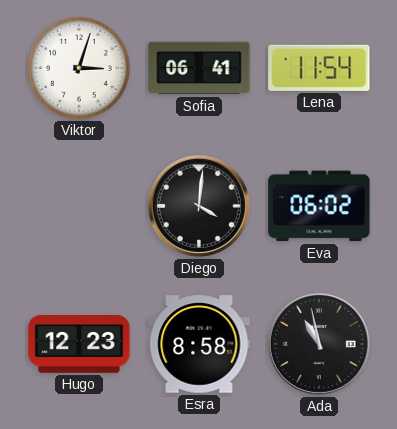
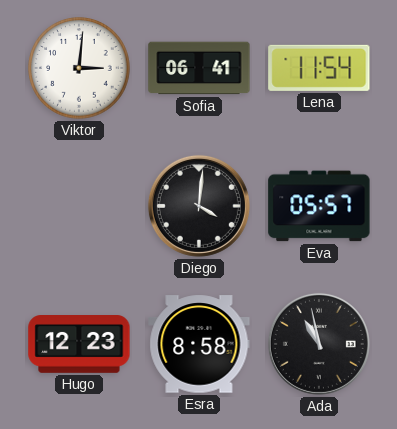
Viktor: 3:03 -> 3:01 (79, 68)
Eva: 06:02 -> 05:57 (319, 206)
